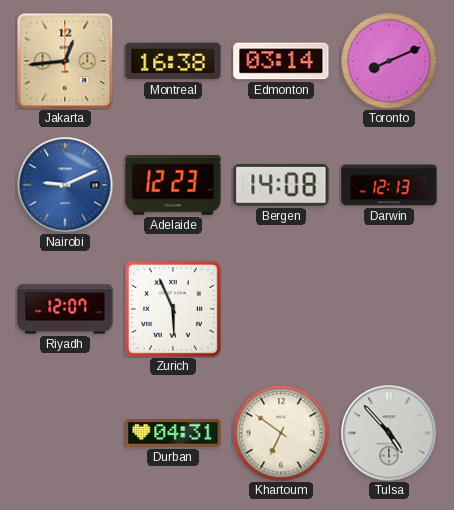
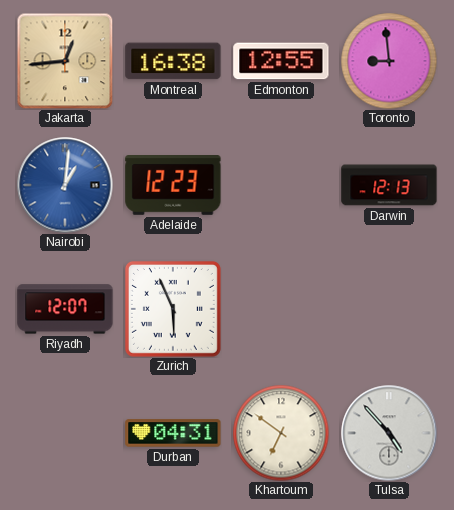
Edmonton: 03:14 -> 12:55 (281, 61)
Toronto: 8:11 -> 8:59 (389, 61)
Nairobi: 9:11 -> 1:01 (65, 185)
Bergen: 14:08 -> none (281, 185)
